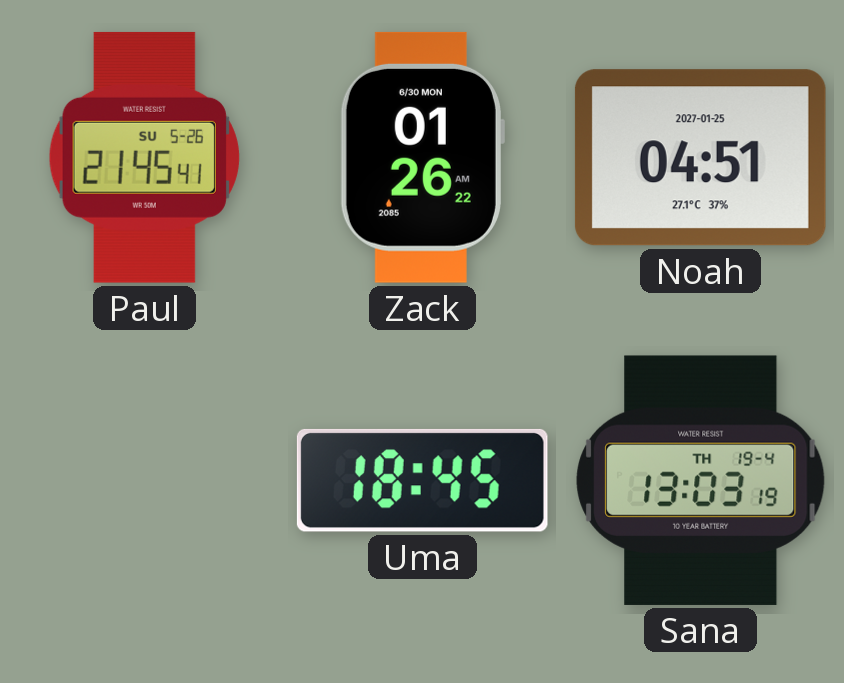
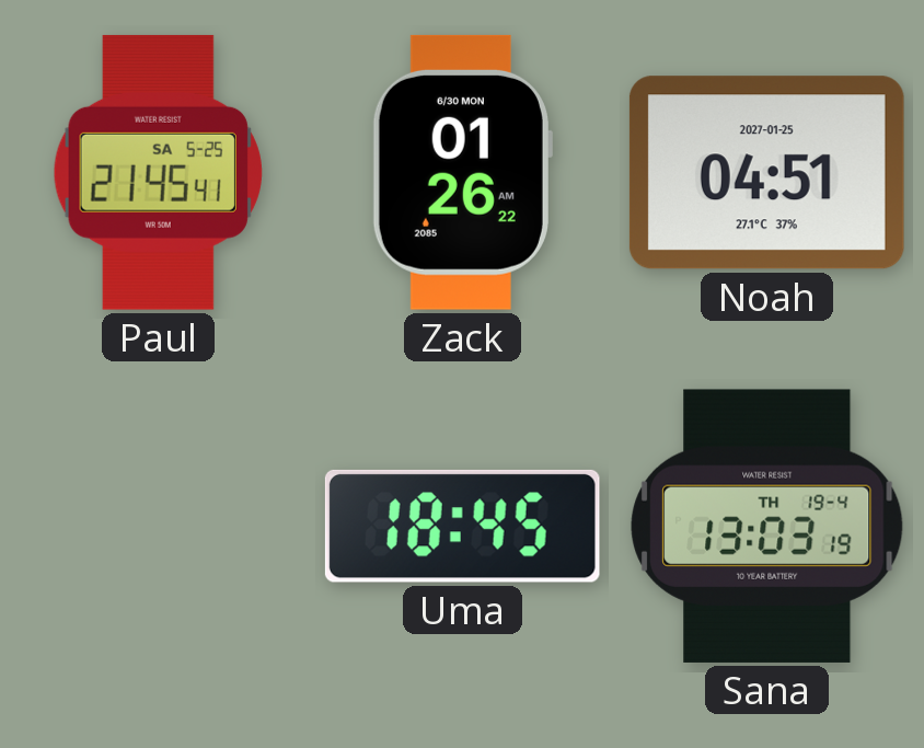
Paul date: SU 5-26 -> SA 5-25 (158, 172)
